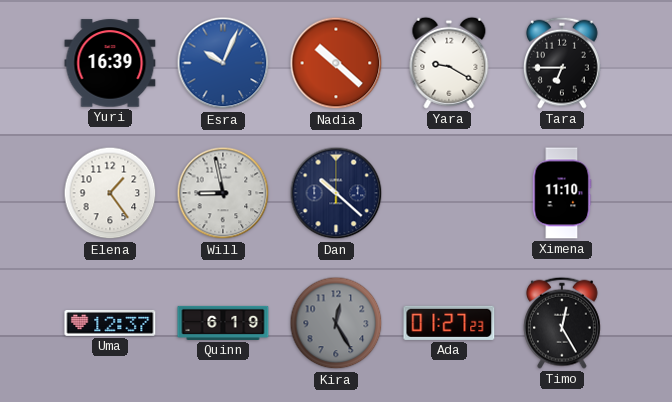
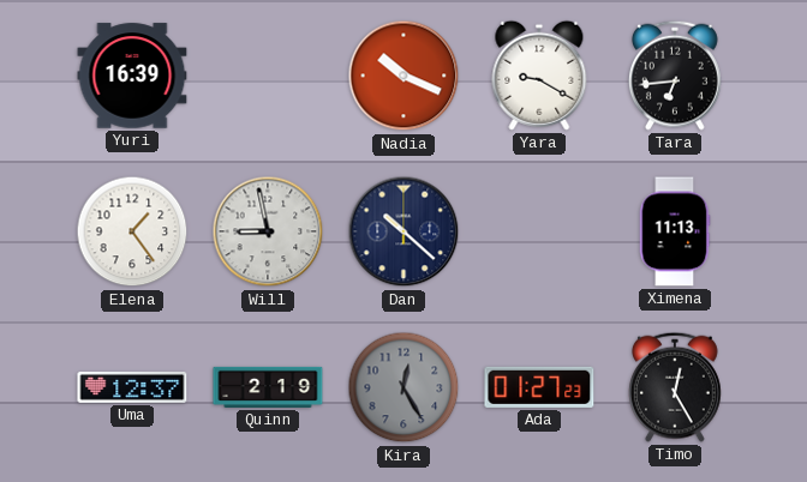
Esra: 10:04 -> none (223, 63)
Nadia: 10:22 -> 10:19 (403, 76)
Tara: 6:45 -> 6:44 (676, 76)
Ximena: 11:10 -> 11:13 (675, 231)
Quinn: 6:19 -> 2:19 (268, 387)
